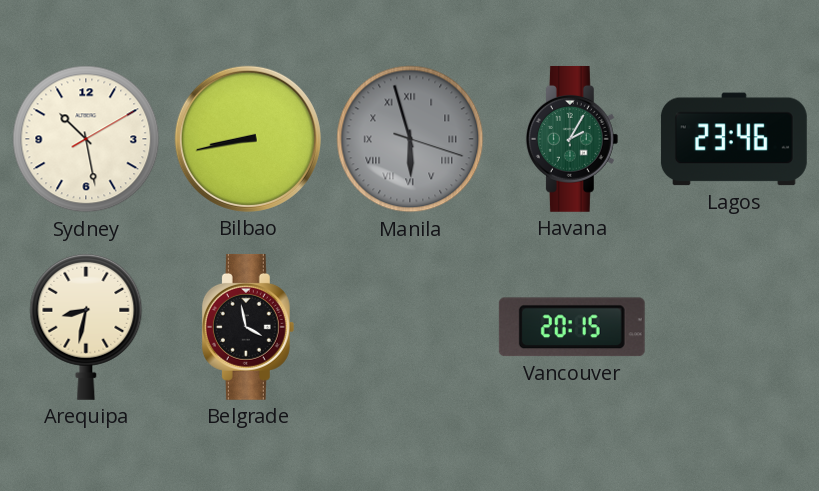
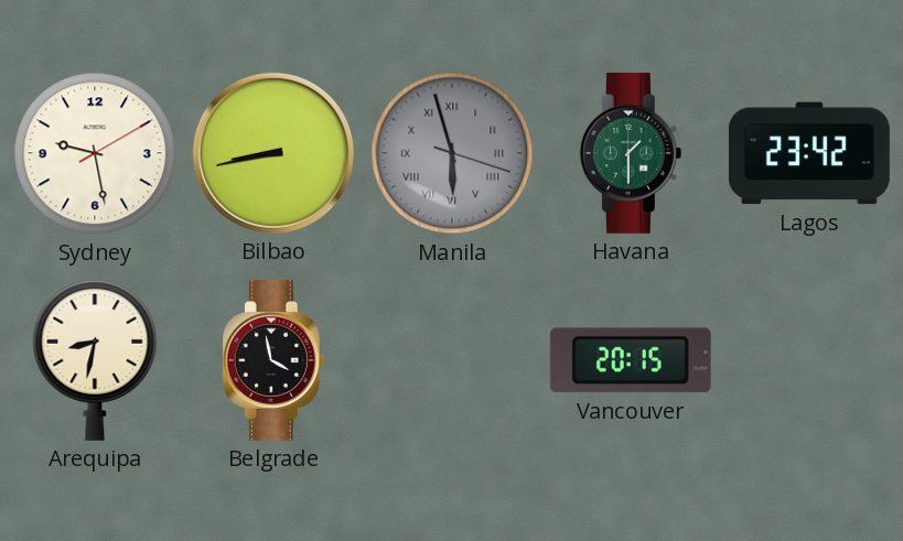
Sydney: 10:28 -> 9:28 (95, 153)
Havana: 2:05 -> 1:30 (631, 153)
Lagos: 23:46 -> 23:42 (809, 153)
